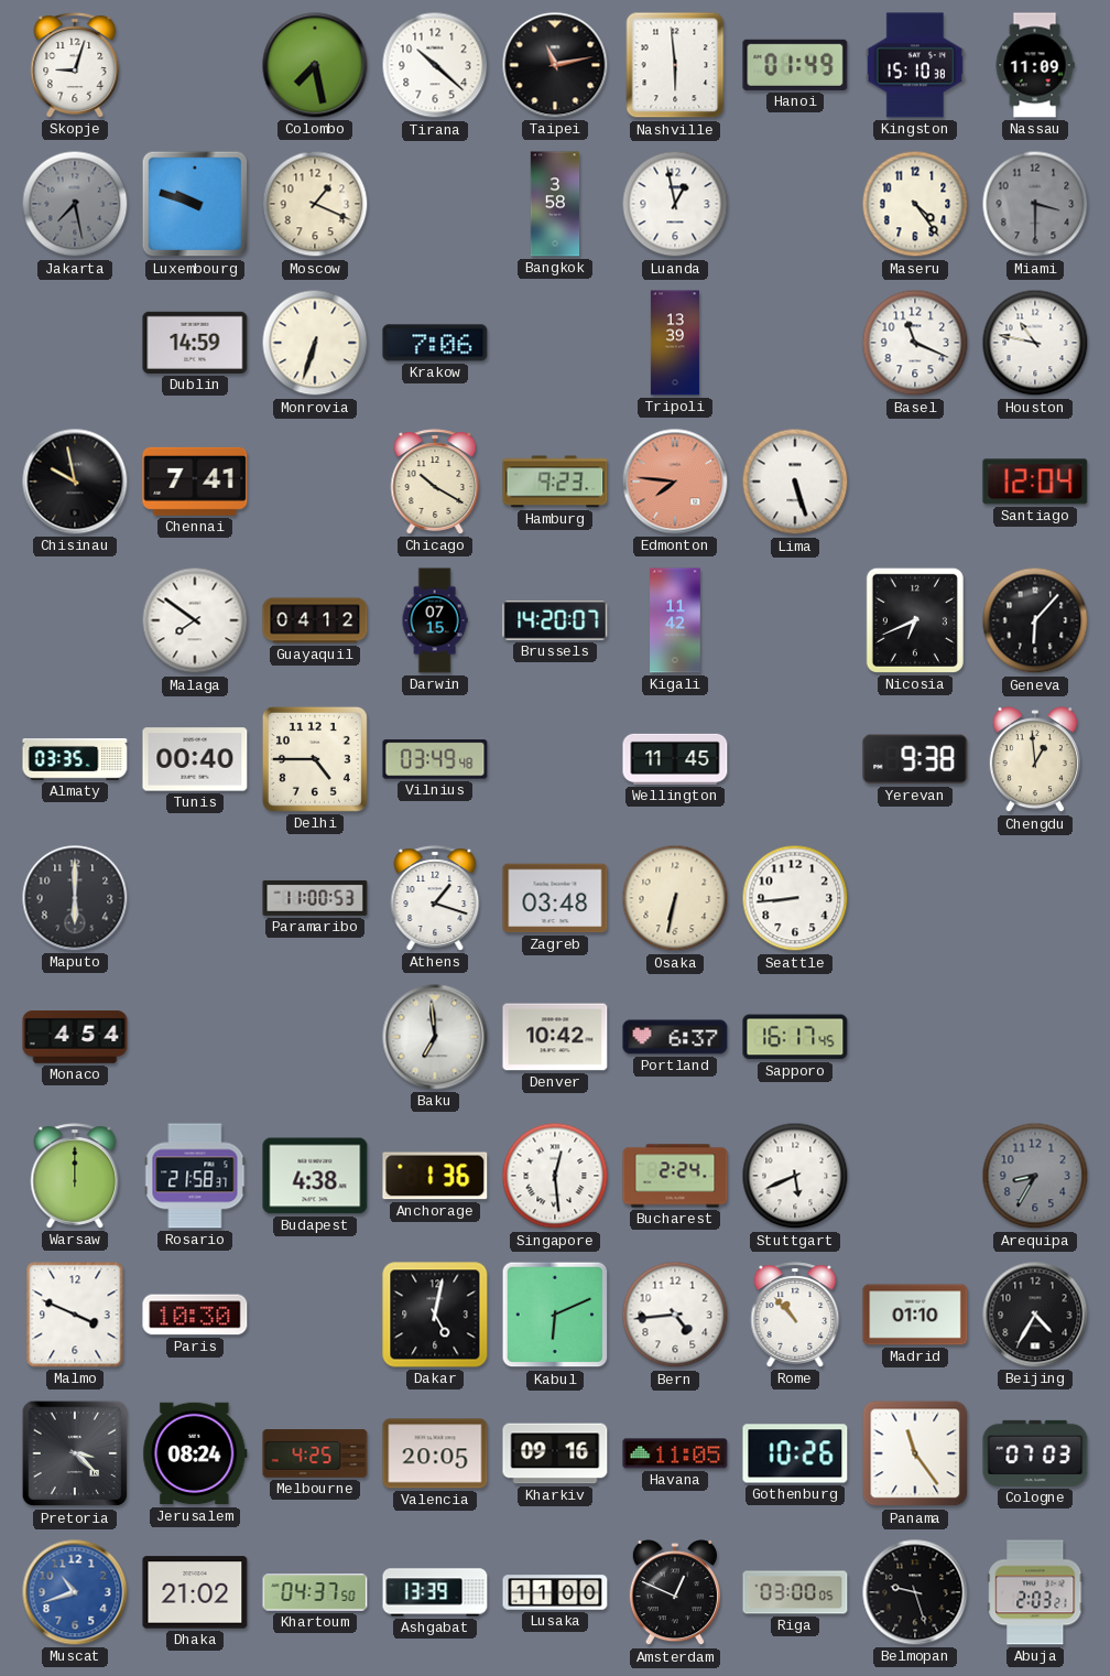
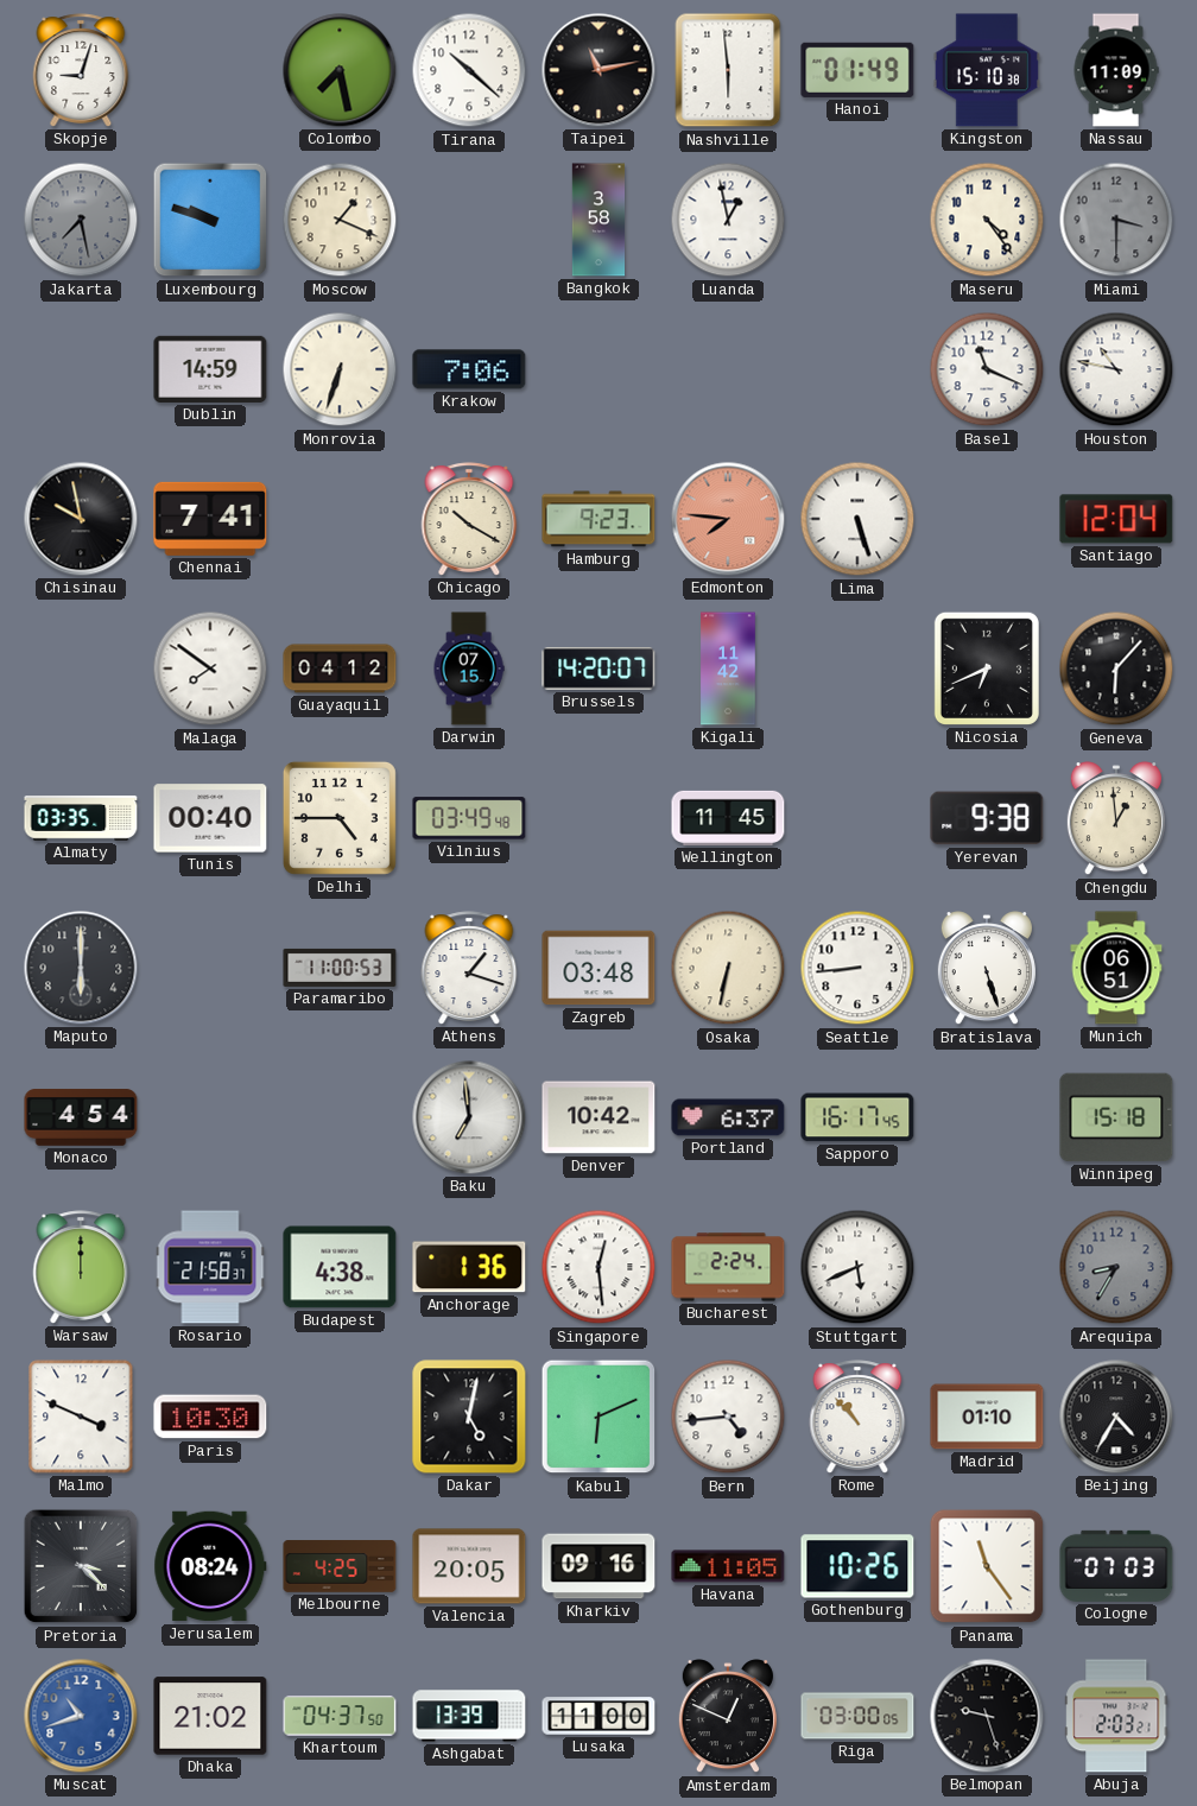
Tripoli: 13:39 -> none (675, 343)
Bratislava: none -> 5:27 (987, 969)
Munich: none -> 06:51 (1116, 968)
Winnipeg: none -> 15:18 (1116, 1117)
